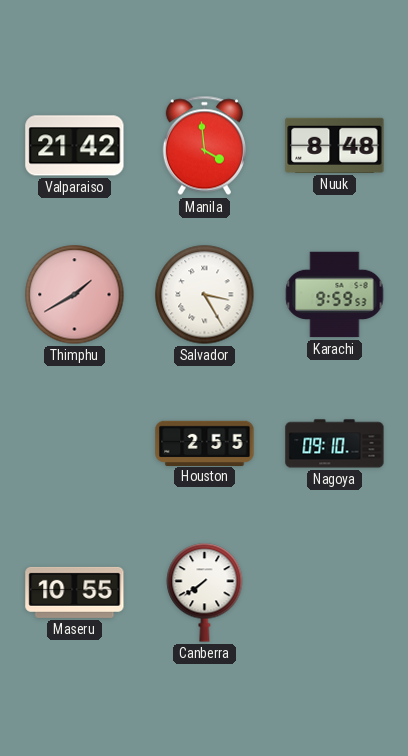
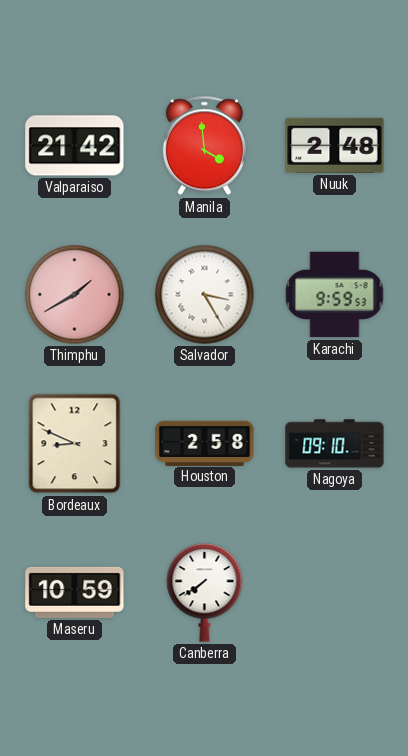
Nuuk: 8:48 -> 2:48 (335, 145)
Bordeaux: none -> 8:49 (75, 444)
Houston: 2:55 -> 2:58 (205, 443)
Maseru: 10:55 -> 10:59 (75, 592)
